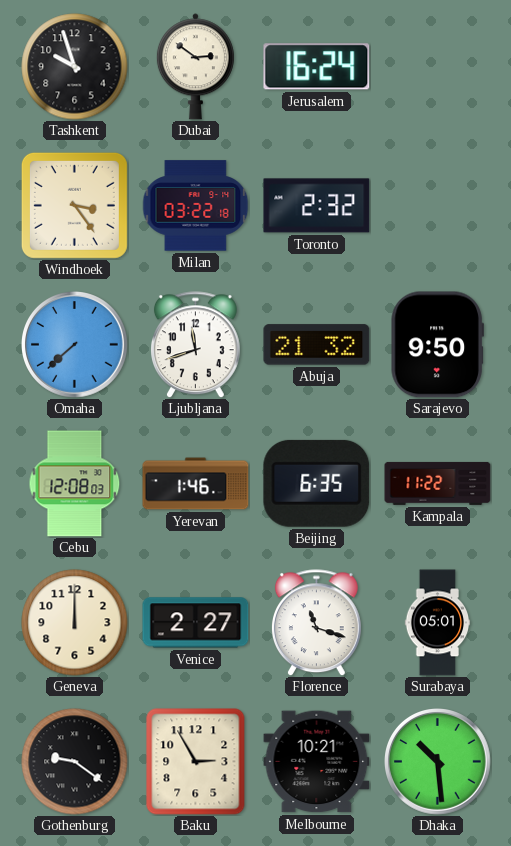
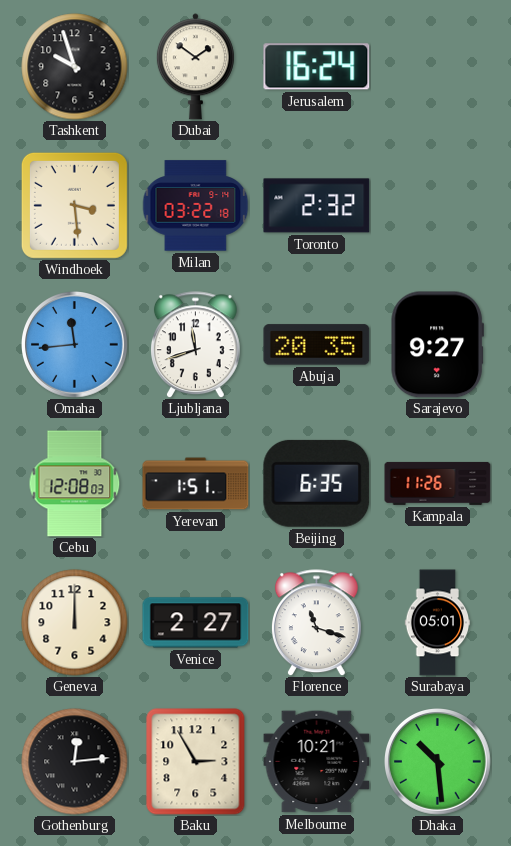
Dubai: 2:51 -> 1:51 (195, 67)
Windhoek: 3:24 -> 3:29 (74, 205)
Omaha: 7:38 -> 11:44 (75, 345)
Abuja: 21:32 -> 20:35 (317, 345)
Sarajevo: 9:50 -> 9:27 (437, 345)
Yerevan: 1:46 -> 1:51 (196, 484)
Kampala: 11:22 -> 11:26 (438, 483)
Gothenburg: 9:21 -> 12:14 (75, 762)
